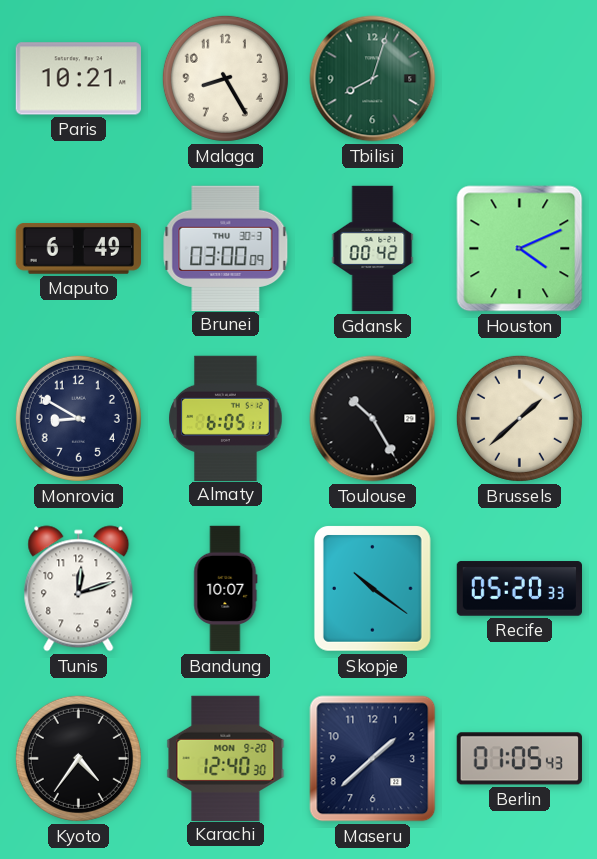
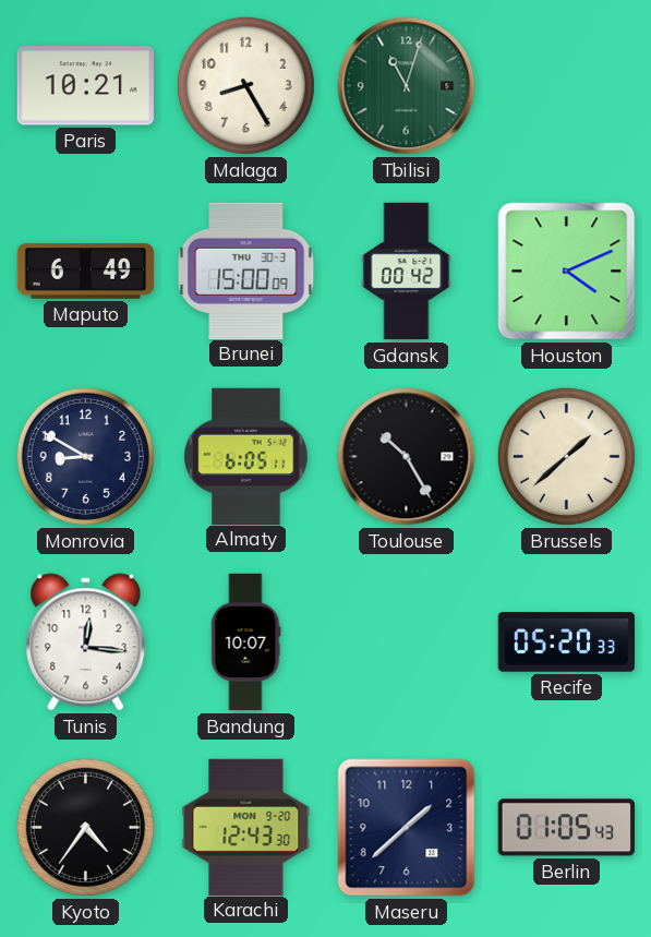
Tbilisi: 8:03 -> 11:03 (407, 86)
Brunei: 03:00 -> 15:00 (246, 271)
Tunis: 12:12 -> 12:16 (86, 642)
Skopje: 10:21 -> none (372, 588)
Karachi: 12:40 -> 12:43 (246, 827)
